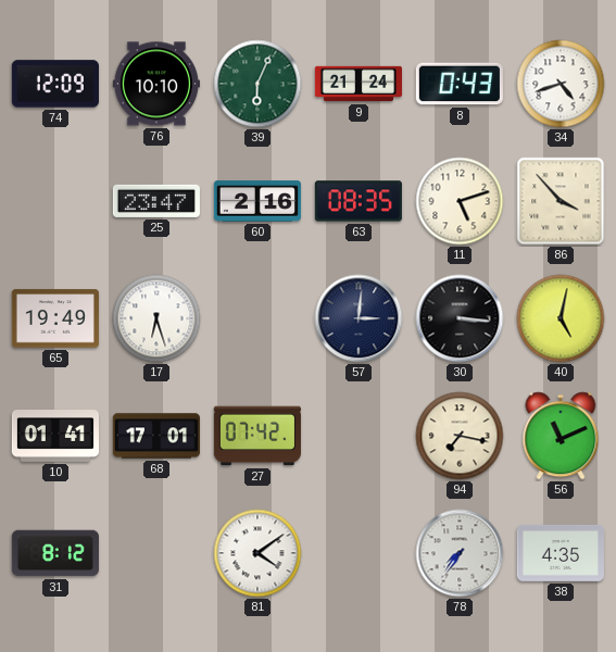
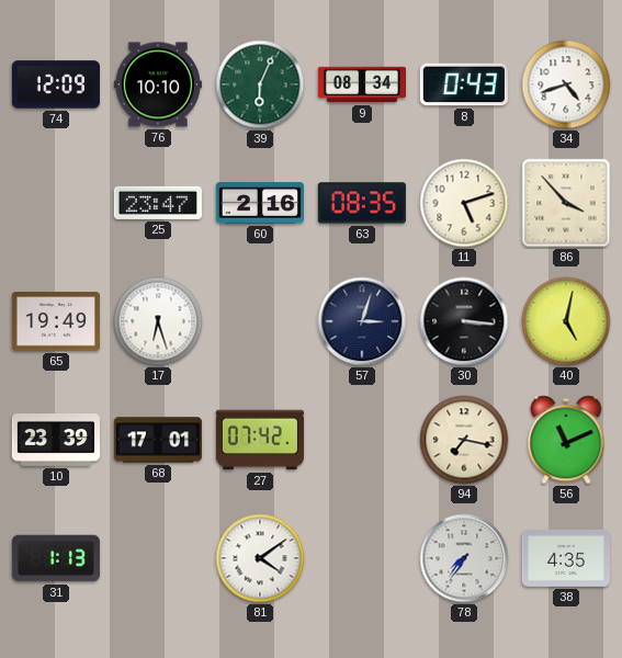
9: 21:24 -> 08:34 (361, 84)
57: 3:01 -> 3:03 (362, 321)
10: 01:41 -> 23:39 (56, 441)
31: 8:12 -> 1:13 (56, 558)
